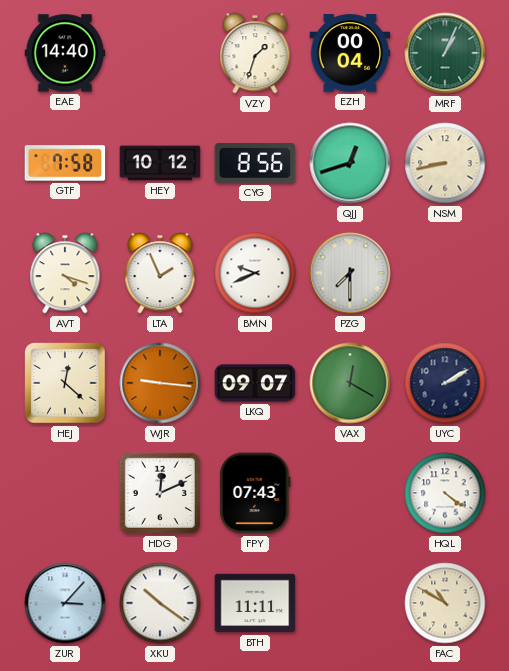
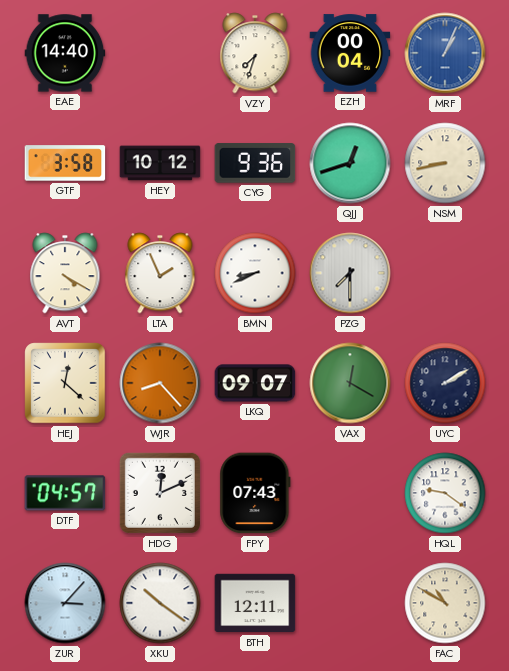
VZY: 1:33 -> 7:33 (255, 53)
MRF dial: green -> blue (445, 53)
GTF: 7:58 -> 3:58 (65, 163)
CYG: 8:56 -> 9:36 (255, 163)
AVT: 4:18 -> 4:20 (65, 273)
BMN: 9:41 -> 8:41 (255, 273)
WJR: 9:16 -> 8:23 (160, 383)
DTF: none -> 04:57 (65, 493)
HQL: 4:21 -> 9:21 (445, 493)
BTH: 11:11 -> 12:11 (255, 603)
